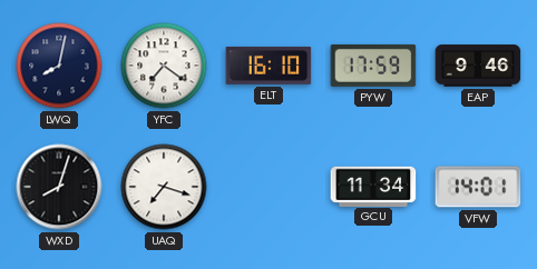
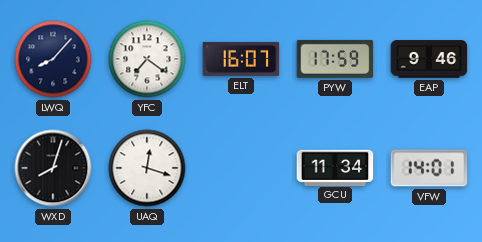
LWQ: 8:02 -> 8:07 (53, 59)
ELT: 16:10 -> 16:07 (241, 59)
UAQ: 7:18 -> 12:18 (147, 168)
